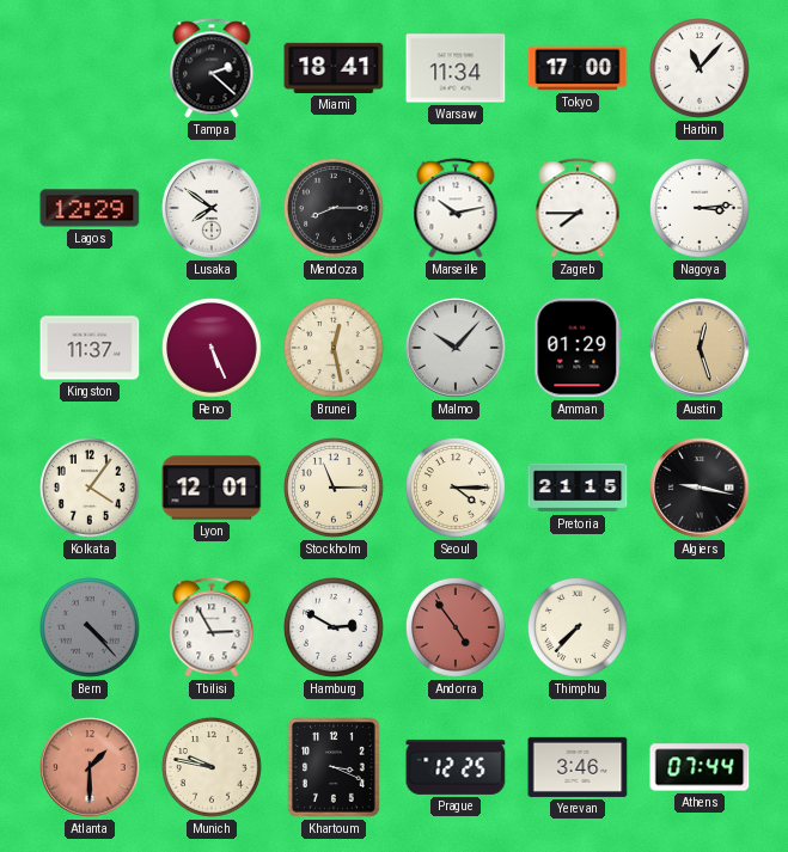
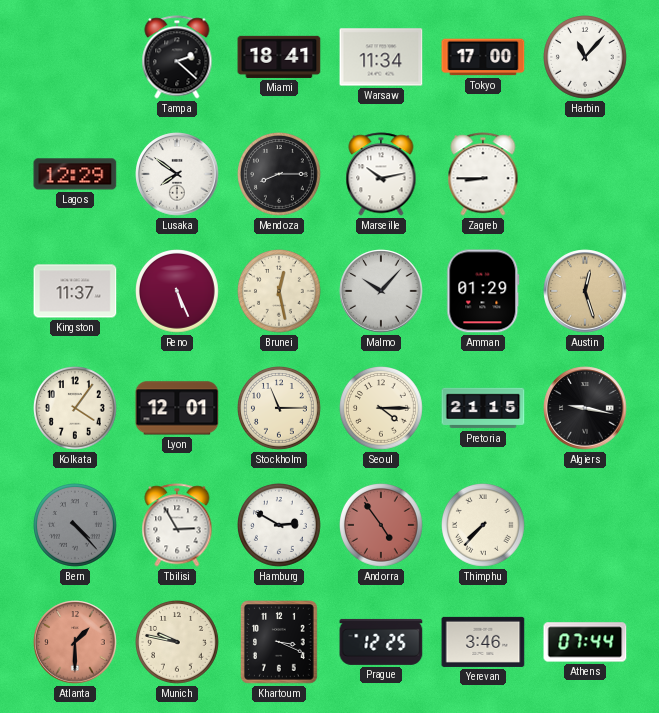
Zagreb: 7:45 -> 8:45 (483, 174)
Nagoya: 3:14 -> none (701, 209)
